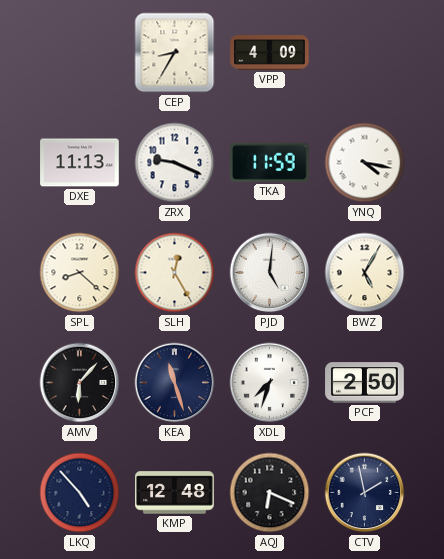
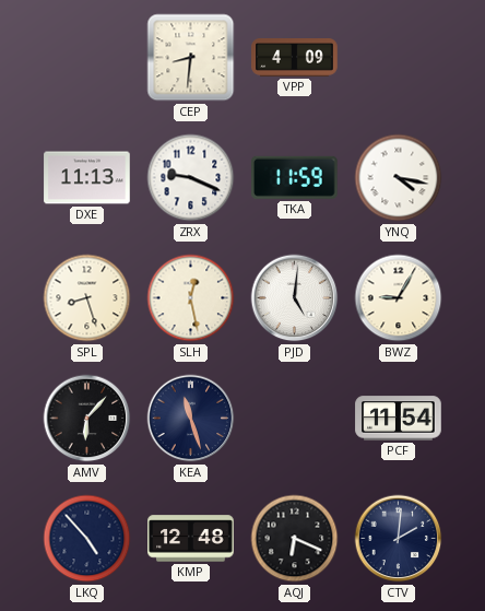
CEP: 8:35 -> 8:31 (191, 58)
SPL: 8:22 -> 8:27 (87, 298)
SLH: 12:25 -> 12:28 (191, 298)
BWZ: 5:05 -> 9:05 (399, 298)
XDL: 7:33 -> none (270, 383)
PCF: 2:50 -> 11:54 (399, 419)
CTV: 1:58 -> 2:01 (399, 539)
